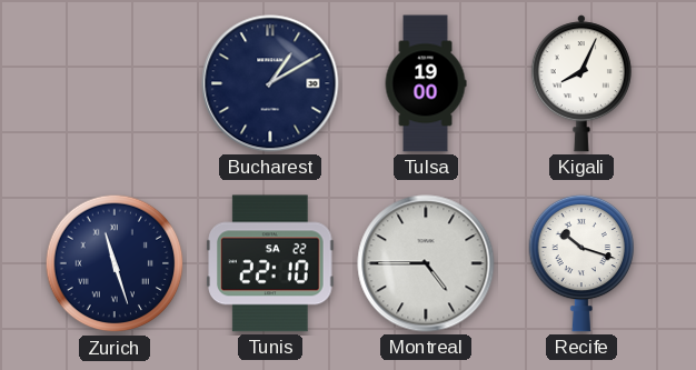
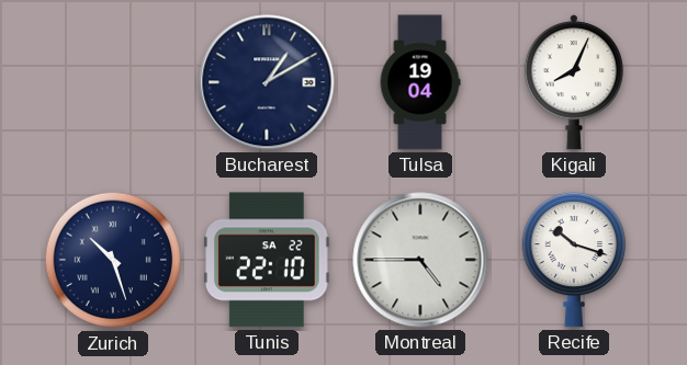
Tulsa: 19:00 -> 19:04 (420, 82)
Zurich: 11:27 -> 10:27 (113, 260)
